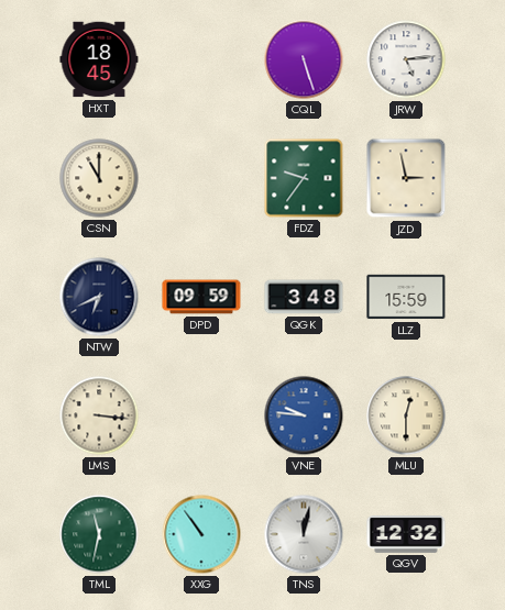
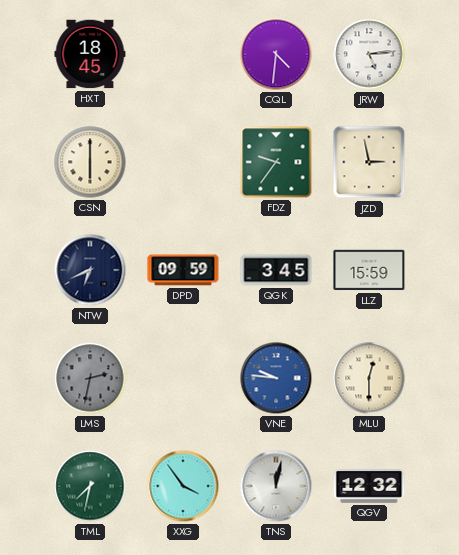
CQL: 5:27 -> 4:31 (276, 54)
CSN: 11:00 -> 6:00 (90, 162)
QGK: 3:48 -> 3:45 (276, 270)
LMS: 3:16 -> 2:32 (90, 378)
LMS dial: cream -> grey (90, 378)
TML: 11:32 -> 7:32 (90, 486)
XXG: 10:54 -> 3:54 (183, 486)
